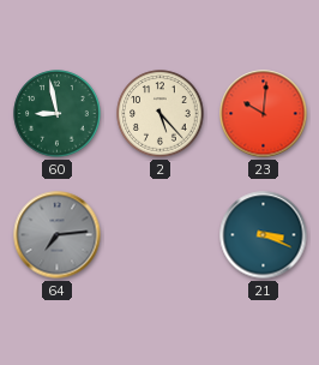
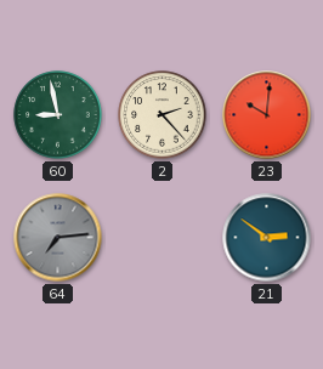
2: 5:23 -> 2:23 (163, 115)
21: 3:19 -> 2:51 (267, 238)
